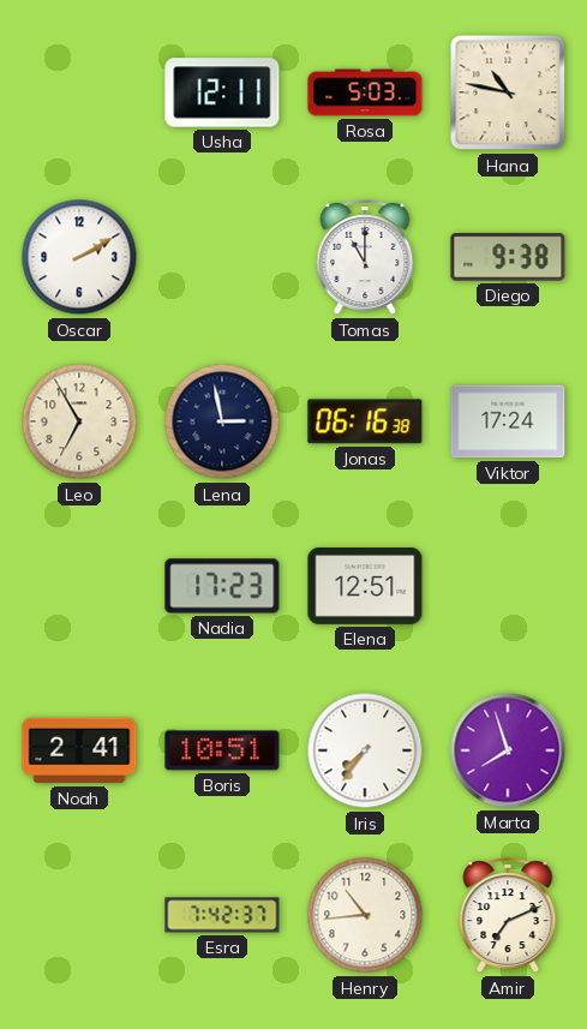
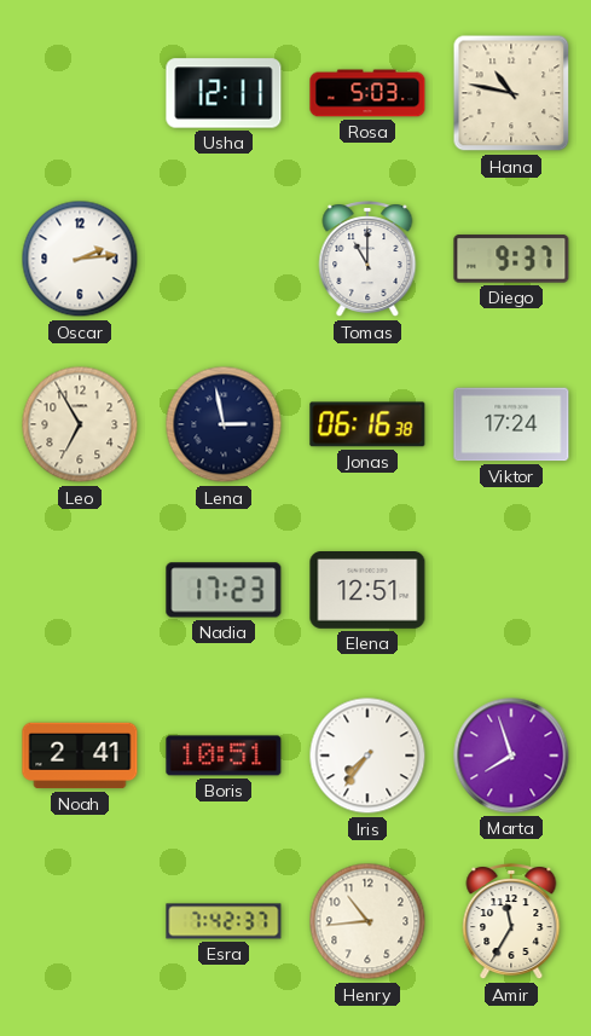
Oscar: 2:10 -> 2:14 (80, 259)
Diego: 9:38 -> 9:37 (511, 259)
Amir: 7:11 -> 11:35 (511, 922)
